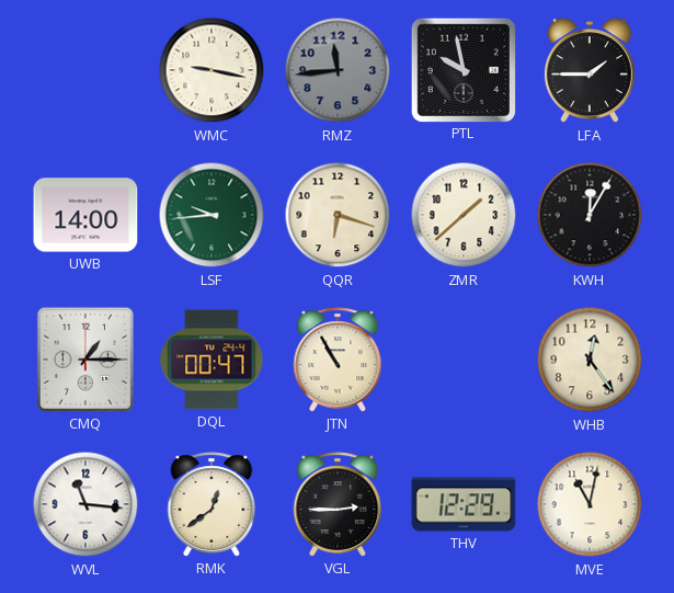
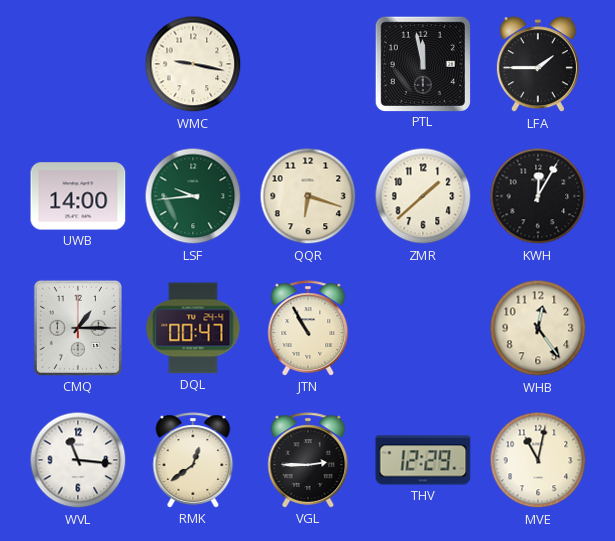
RMZ: 11:44 -> none (338, 70)
PTL: 9:58 -> 11:58 (422, 63)
